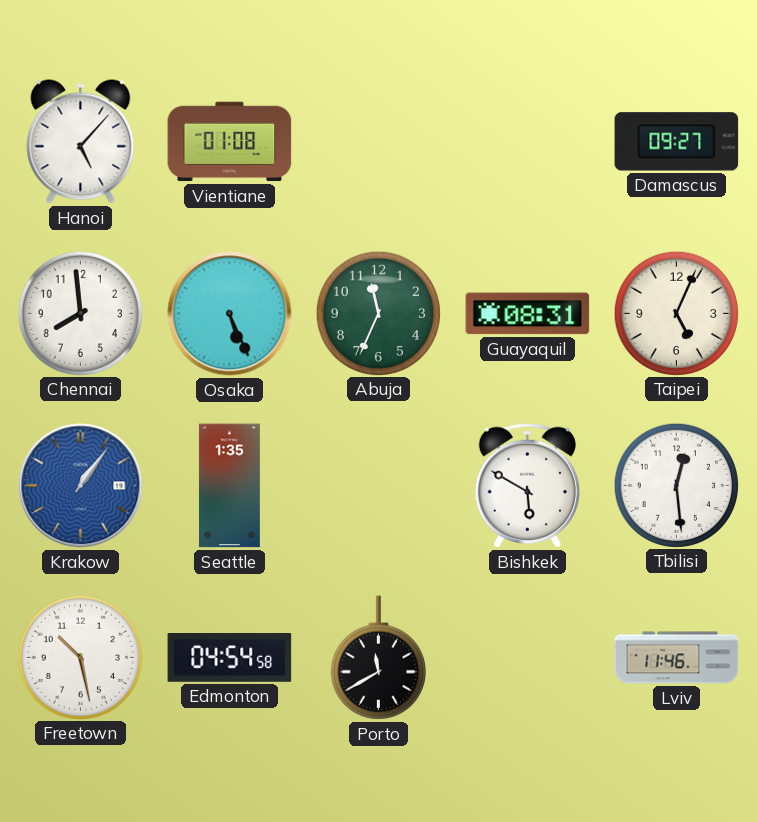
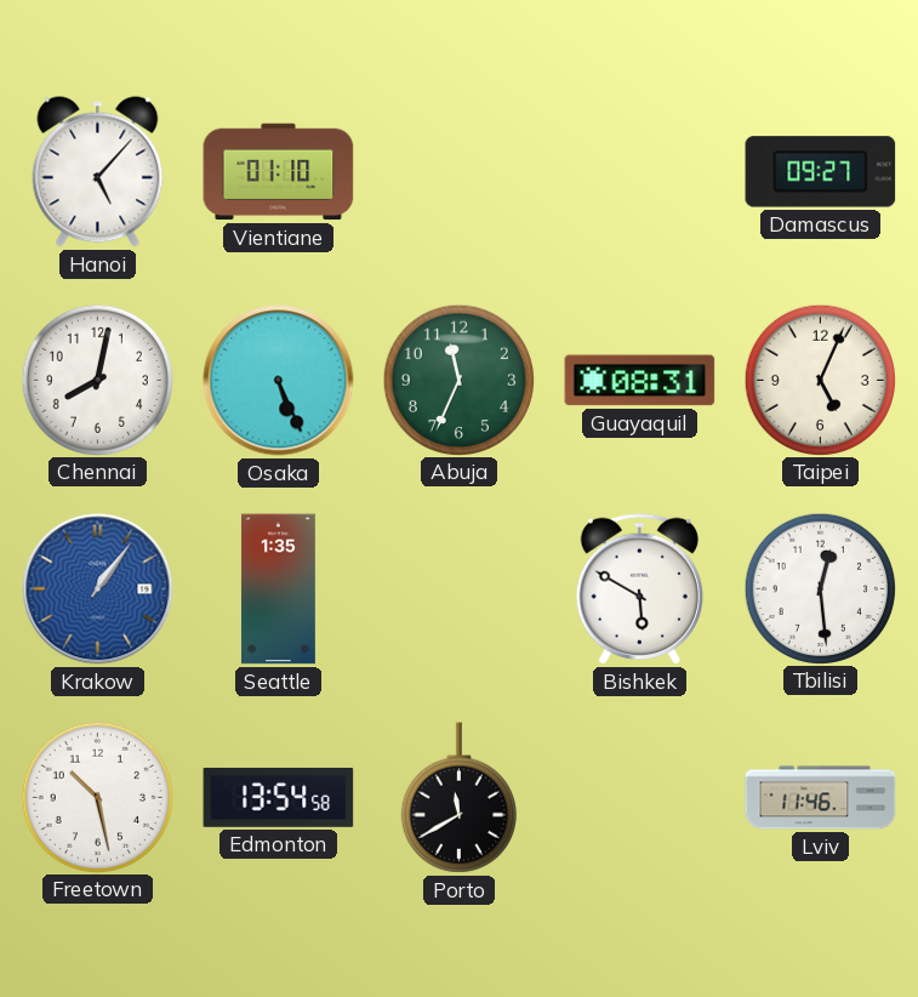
Vientiane: 01:08 -> 01:10 (279, 172)
Chennai: 7:59 -> 8:02 (97, 380)
Edmonton: 04:54 -> 13:54 (279, 798)
